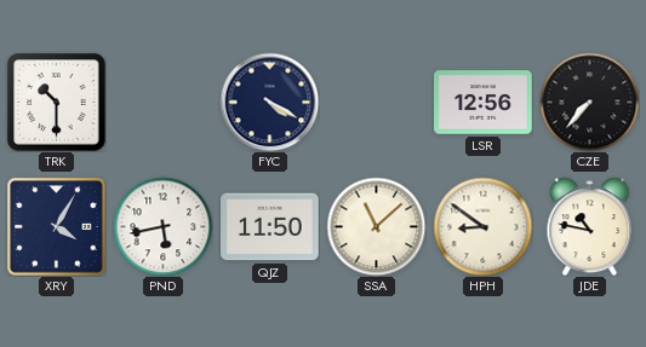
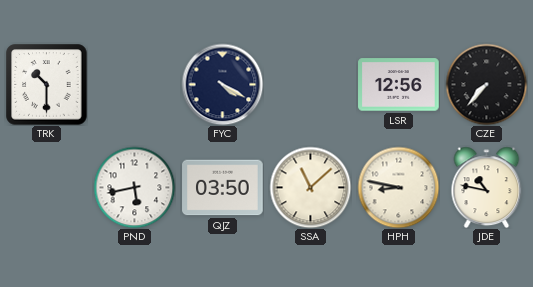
XRY: 4:05 -> none (56, 226)
QJZ: 11:50 -> 03:50 (223, 188)
HPH: 8:51 -> 8:47 (398, 187)
